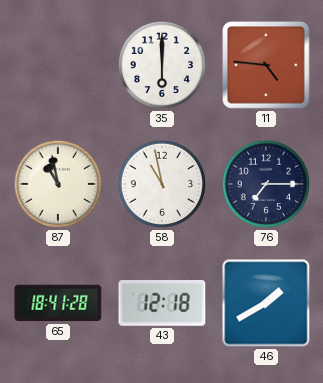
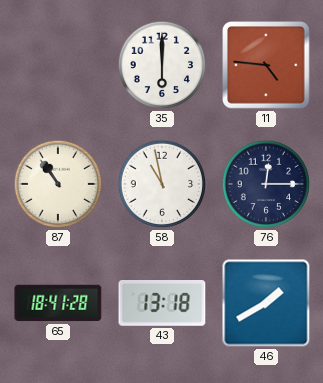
87: 10:58 -> 10:54 (58, 184)
76: 7:15 -> 12:15 (266, 184)
43: 12:18 -> 13:18 (162, 304)
